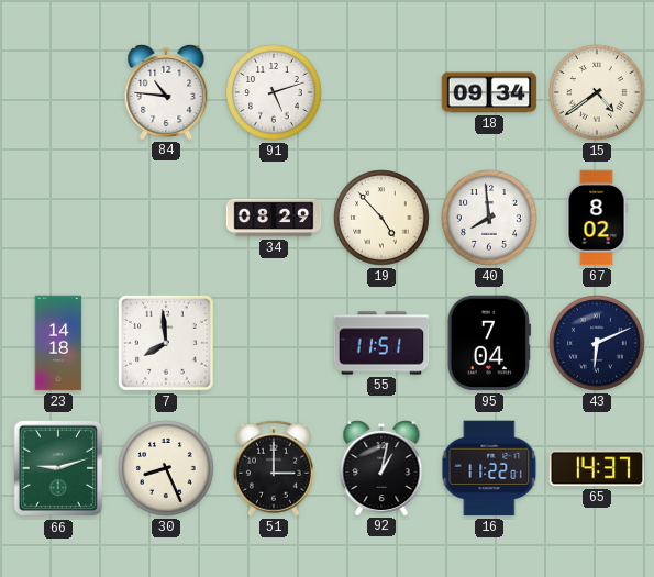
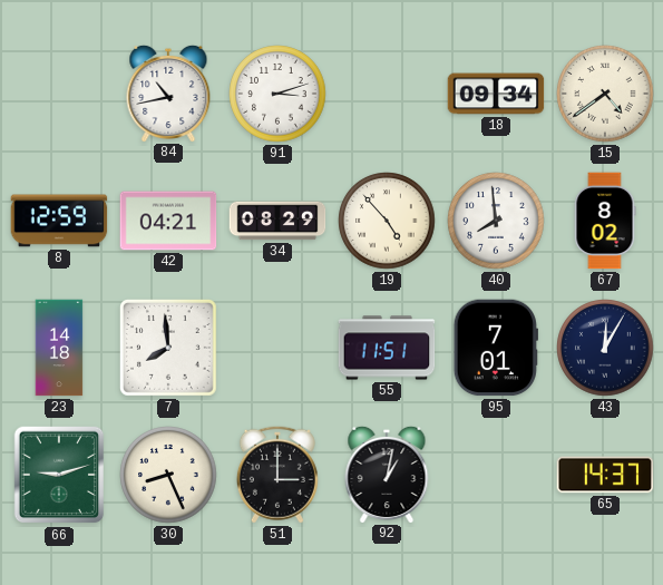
84: 10:46 -> 10:43 (168, 92)
91: 5:12 -> 3:12 (277, 94)
8: none -> 12:59 (59, 221)
42: none -> 04:21 (168, 221)
95: 7:04 -> 7:01 (496, 348)
43: 6:11 -> 12:05 (605, 348)
16: 11:22 -> none (489, 468)
